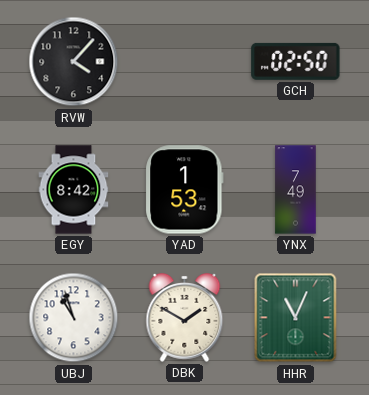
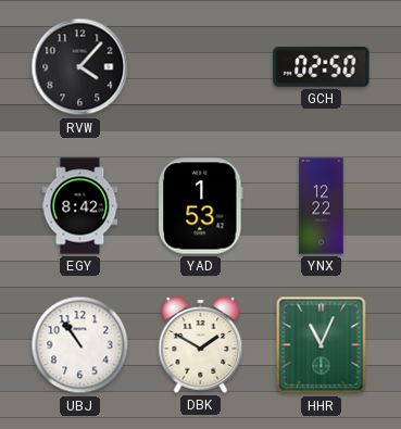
YNX: 7:49 -> 12:22 (322, 206)
UBJ: 10:57 -> 10:54 (80, 345)
